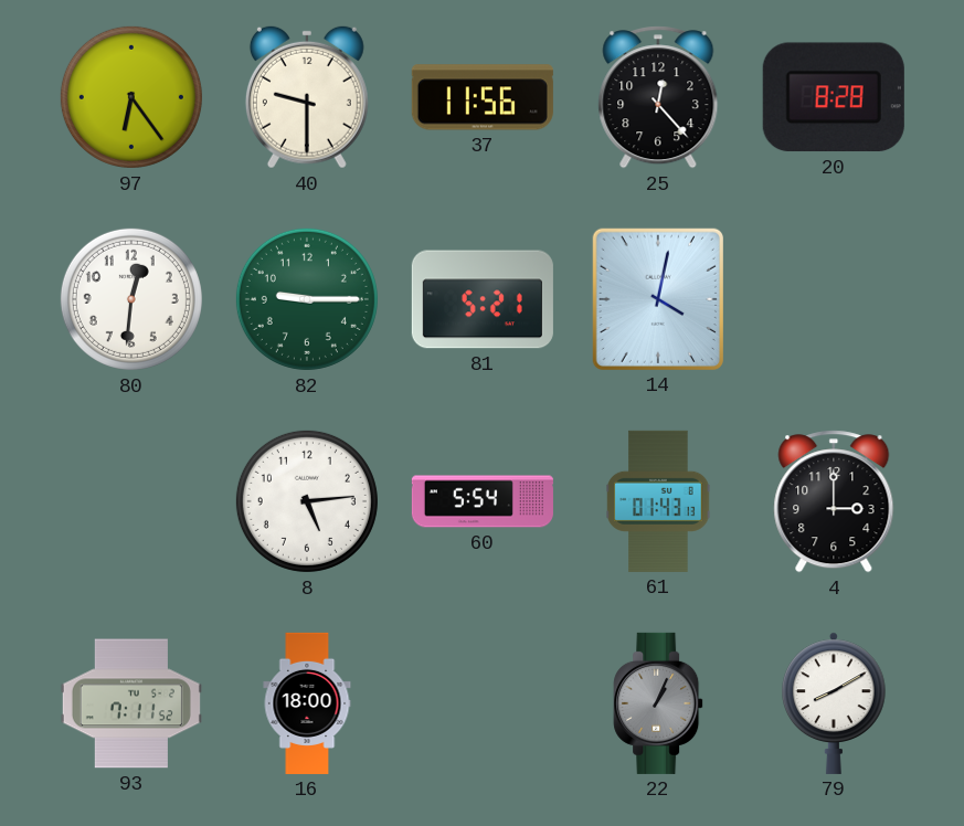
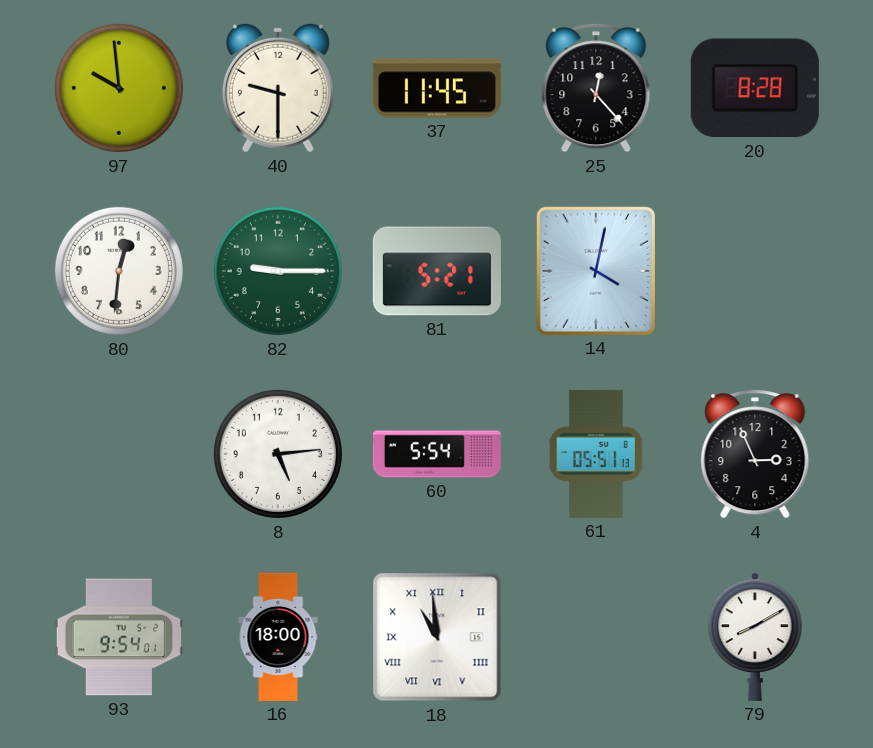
97: 6:24 -> 9:59 (119, 88)
37: 11:56 -> 11:45 (437, 88)
61: 01:43 -> 05:51 (596, 454)
4: 3:00 -> 2:56 (755, 454)
93: 7:11 -> 9:54 (119, 637)
18: none -> 10:59 (437, 637)
22: 1:04 -> none (658, 703)
